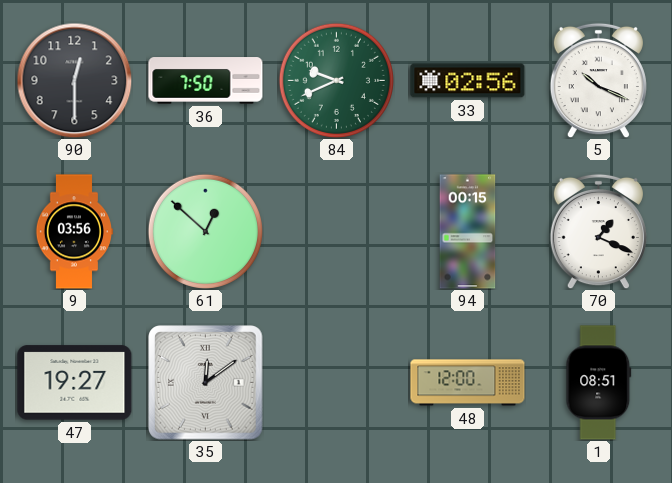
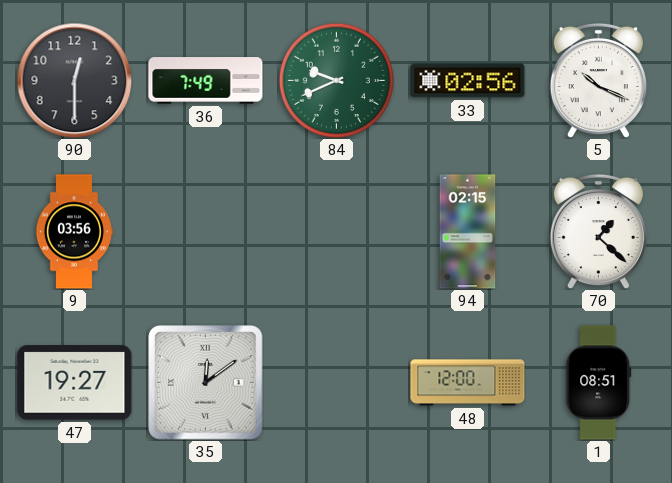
36: 7:50 -> 7:49 (206, 81)
61: 12:52 -> none (205, 231)
94: 00:15 -> 02:15 (468, 232)
70: 1:19 -> 1:22 (598, 231)
